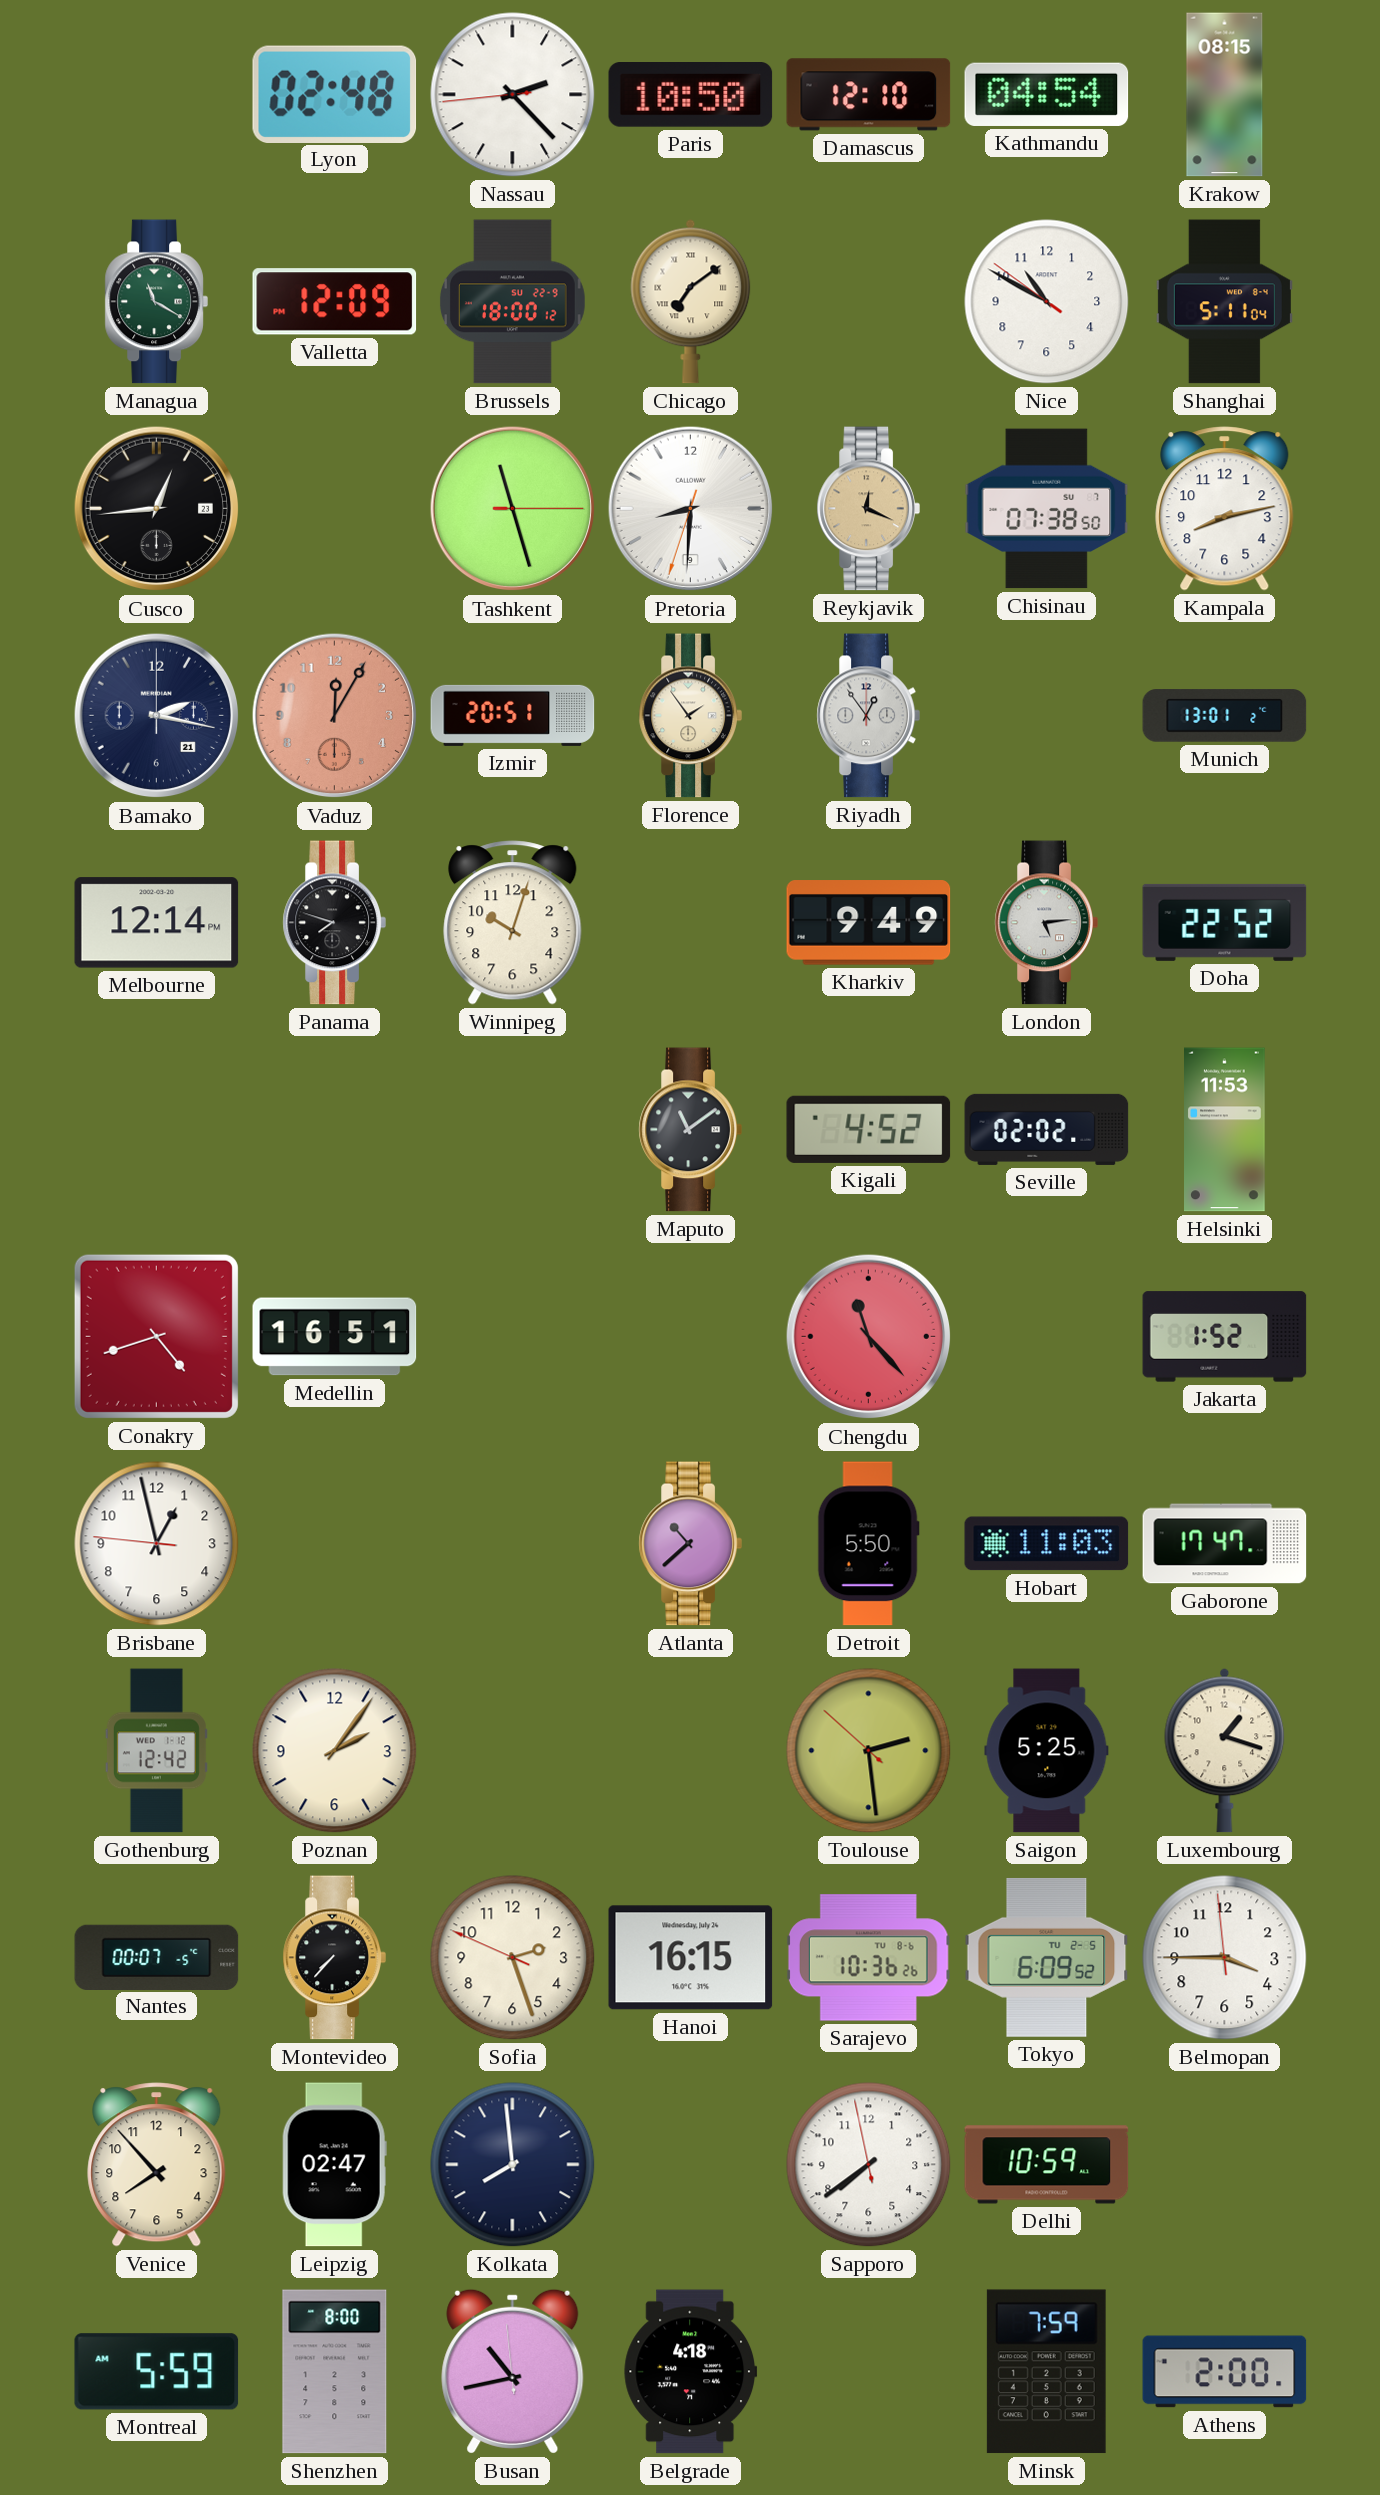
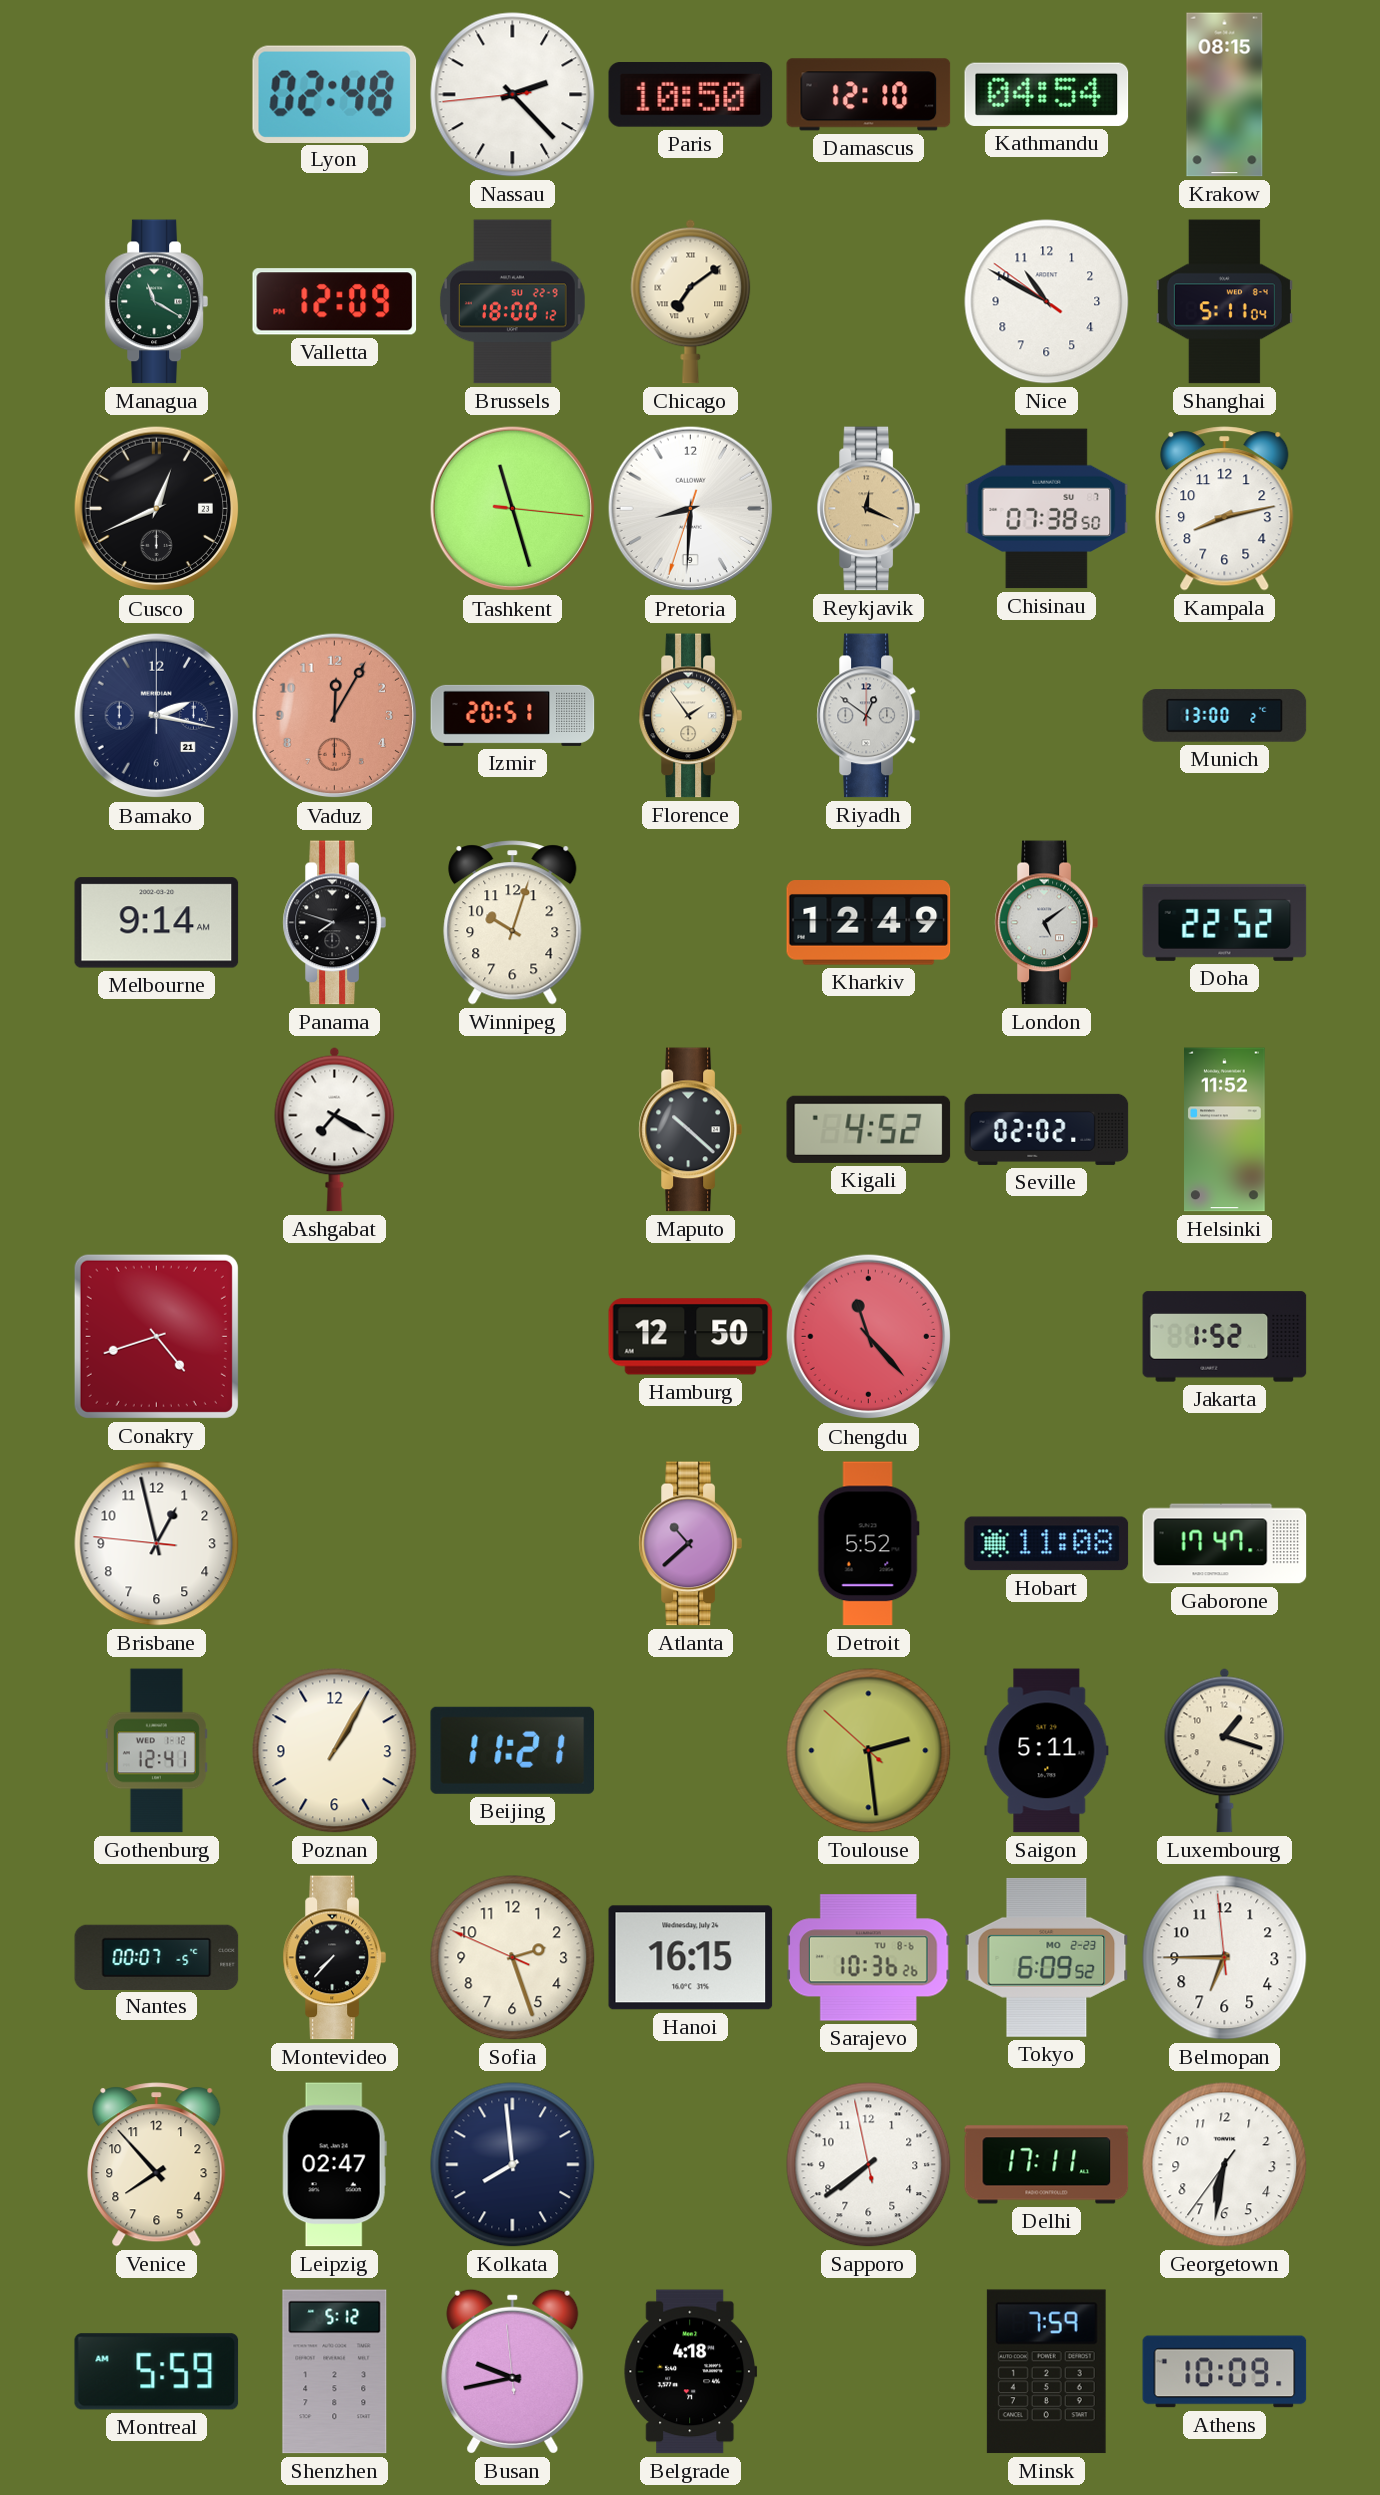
Cusco: 12:44 -> 12:41 (157, 509)
Tashkent: 11:27:15 -> 11:27:16 (513, 509)
Riyadh: 12:54 -> 12:51 (868, 716)
Munich: 13:01 -> 13:00 (1225, 716)
Melbourne: 12:14 -> 9:14 (157, 923)
Kharkiv: 9:49 -> 12:49 (869, 923)
London: 5:14 -> 5:09 (1046, 923)
Ashgabat: none -> 7:20 (335, 1129)
Maputo: 11:09 -> 10:22 (690, 1130)
Helsinki: 11:53 -> 11:52 (1225, 1130)
Medellin: 16:51 -> none (335, 1337)
Hamburg: none -> 12:50 (691, 1337)
Detroit: 5:50 -> 5:52 (868, 1544)
Hobart: 11:03 -> 11:08 (1047, 1544)
Gothenburg: 12:42 -> 12:41 (156, 1751)
Poznan: 2:06 -> 1:05 (335, 1751)
Beijing: none -> 11:21 (513, 1750)
Saigon: 5:25 -> 5:11 (1047, 1751)
Tokyo date: TU 2-5 -> MO 2-23 (1047, 1957)
Belmopan: 3:44 -> 6:44 (1225, 1958)
Delhi: 10:59 -> 17:11 (1047, 2165)
Georgetown: none -> 6:31 (1225, 2165)
Shenzhen: 8:00 -> 5:12 (335, 2372)
Busan: 10:42 -> 9:42 (513, 2371)
Athens: 2:00 -> 10:09 (1225, 2372)
